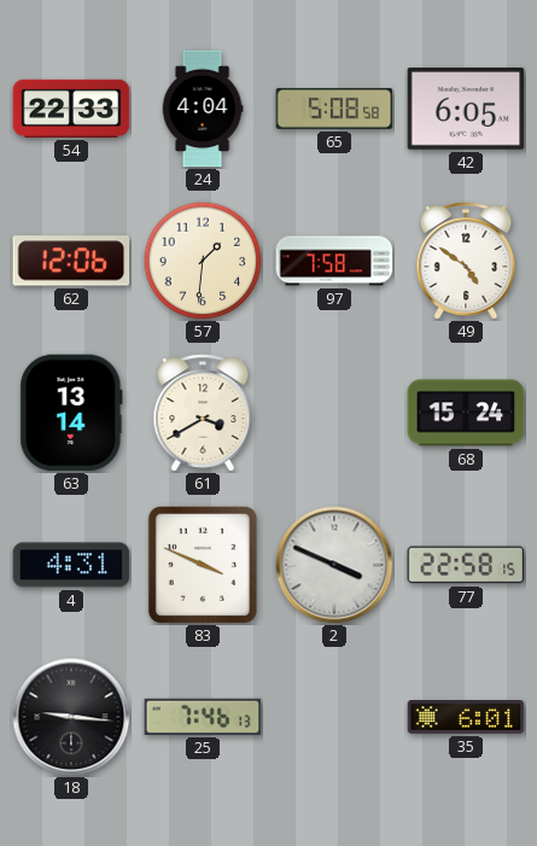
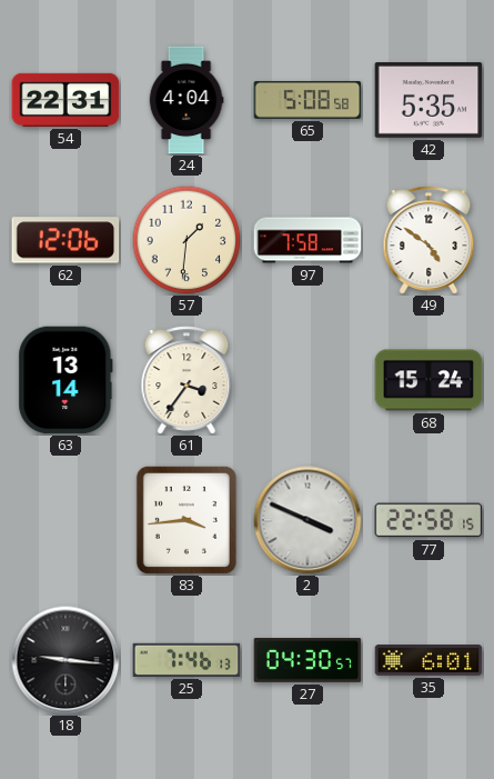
54: 22:33 -> 22:31 (65, 100)
42: 6:05 -> 5:35 (429, 100)
61: 3:40 -> 3:36 (186, 380)
4: 4:31 -> none (71, 565)
83: 3:49 -> 3:44 (186, 520)
27: none -> 04:30 (308, 660)
